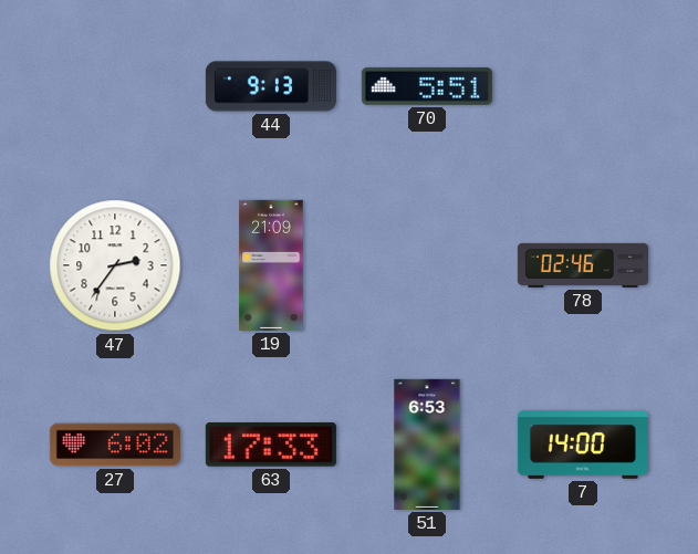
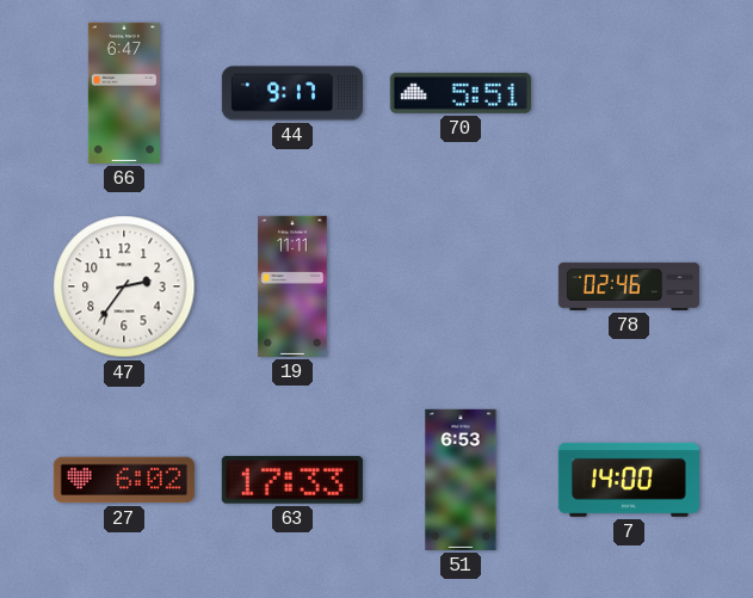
66: none -> 6:47 (124, 93)
44: 9:13 -> 9:17 (292, 93)
19: 21:09 -> 11:11 (292, 286)
